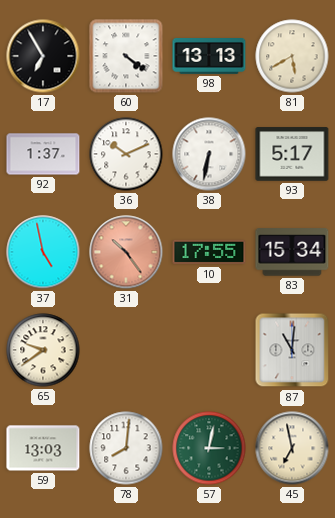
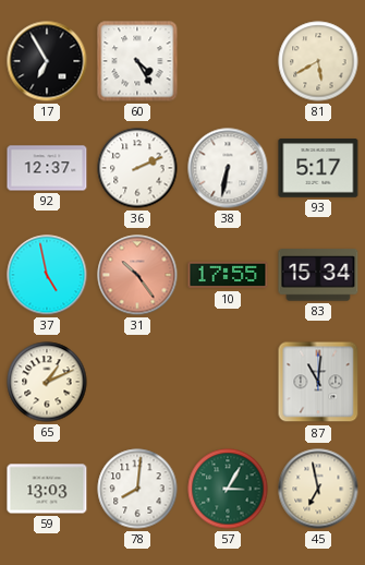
60: 4:21 -> 4:25 (137, 61)
98: 13:13 -> none (209, 57)
92: 1:37 -> 12:37 (47, 168)
36: 10:11 -> 2:11 (137, 168)
65: 9:39 -> 1:11 (47, 382)
57: 3:02 -> 3:05 (228, 489)
